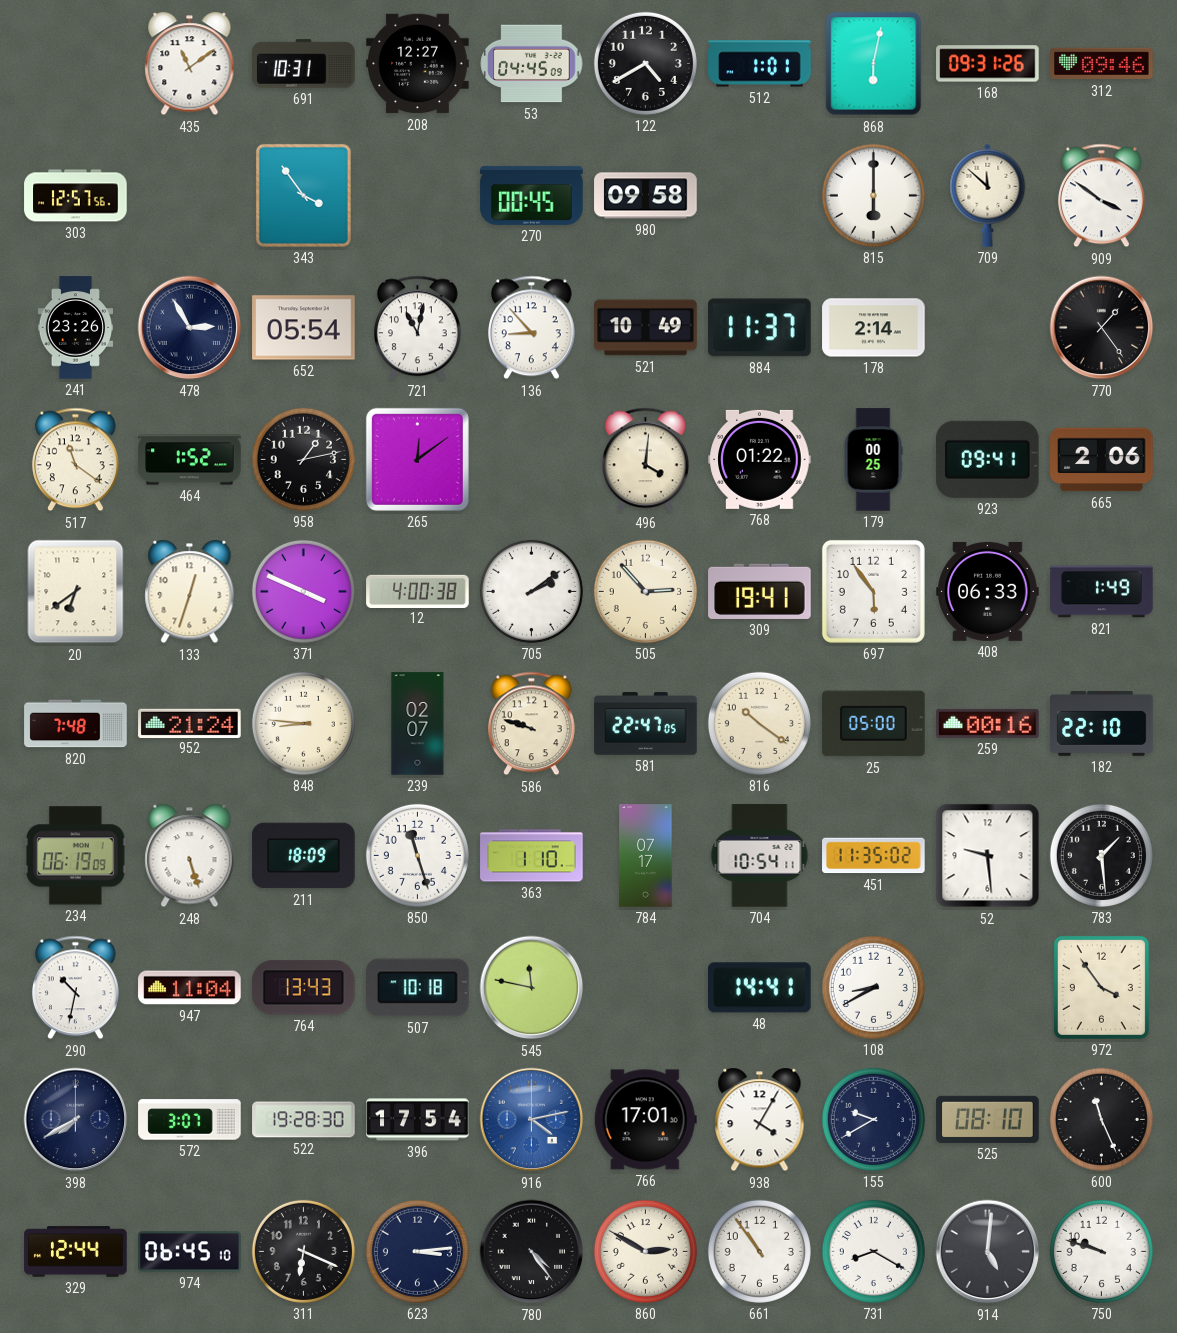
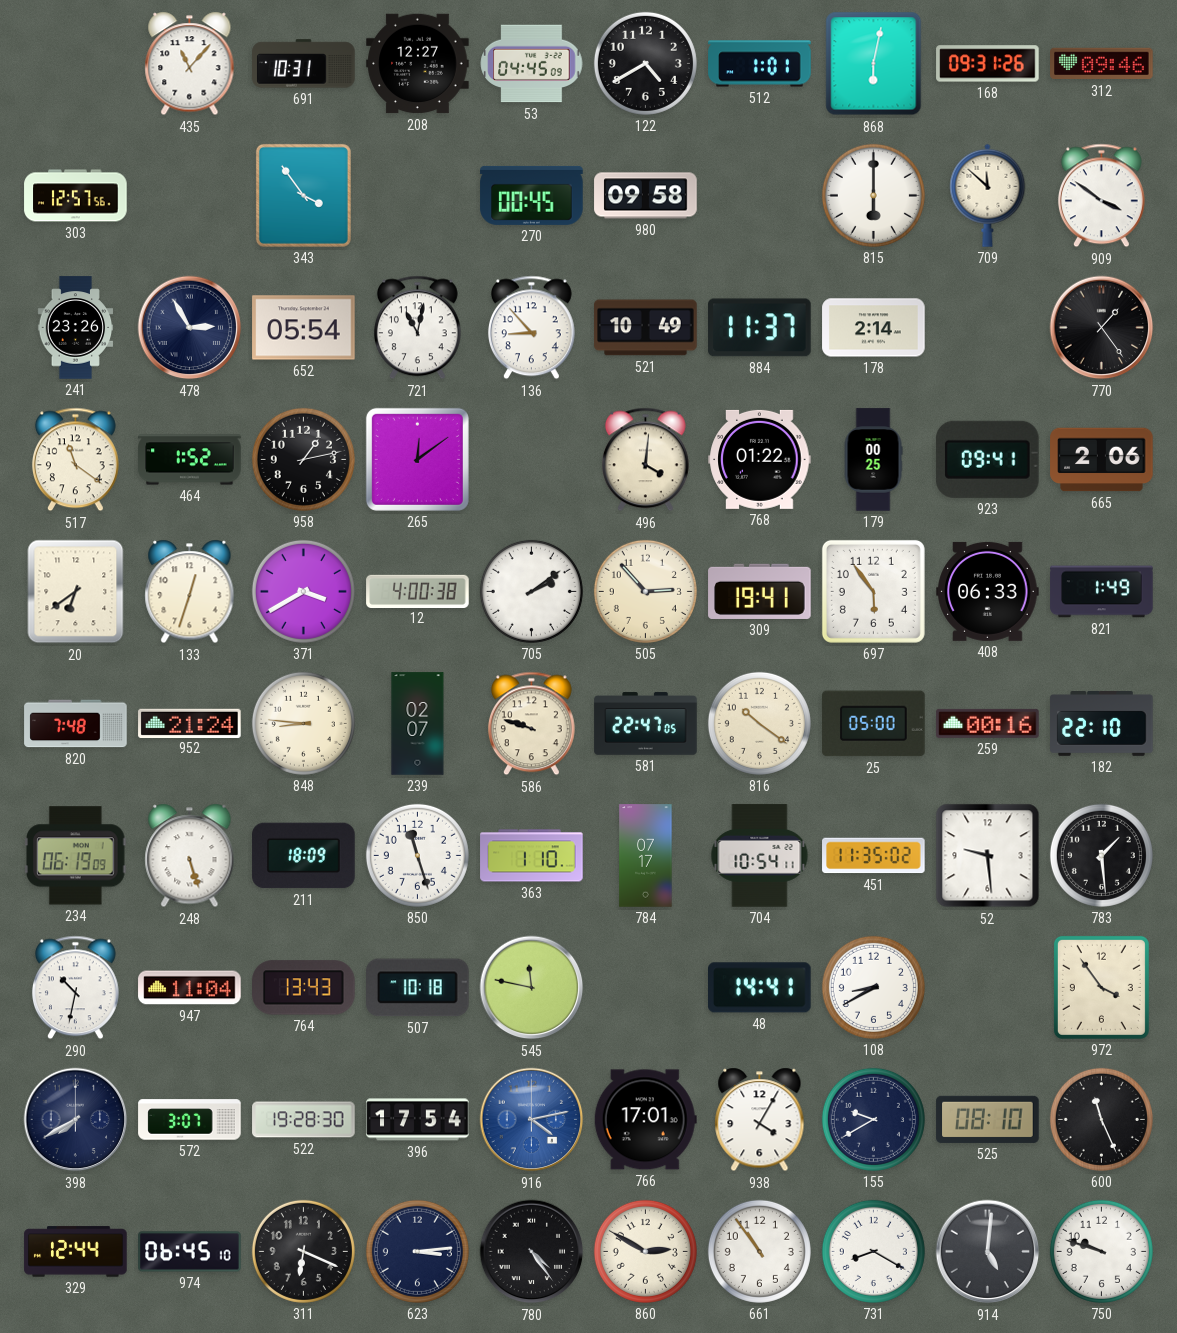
435: 11:09 -> 11:07 (190, 64)
371: 3:49 -> 3:40 (303, 591)
